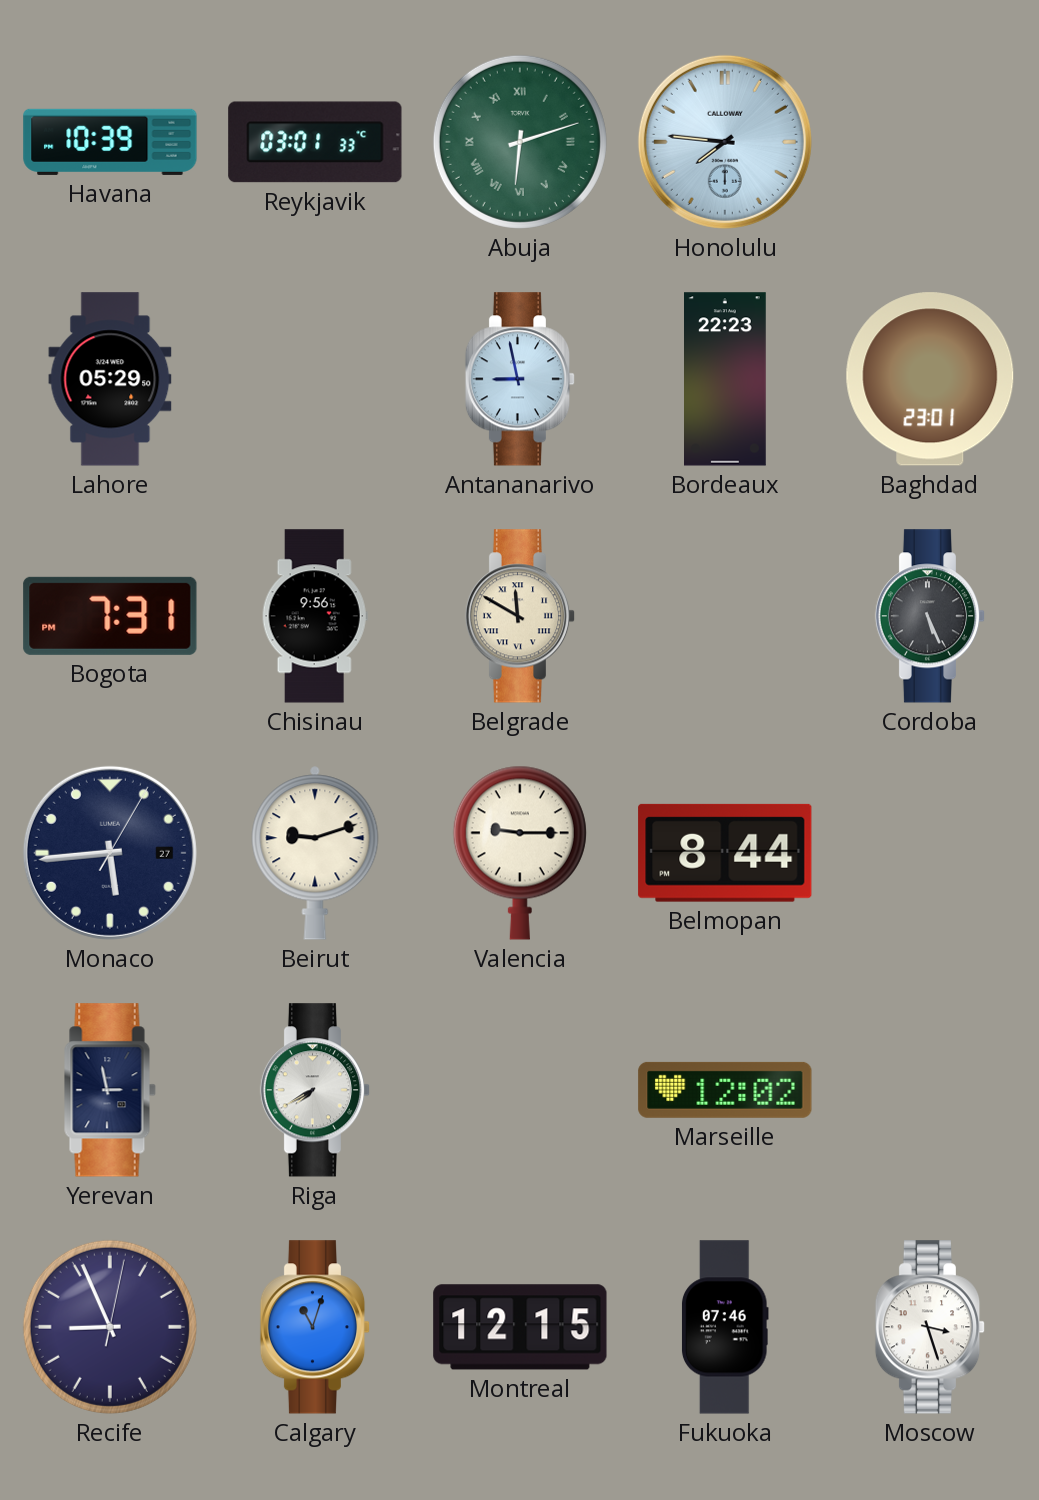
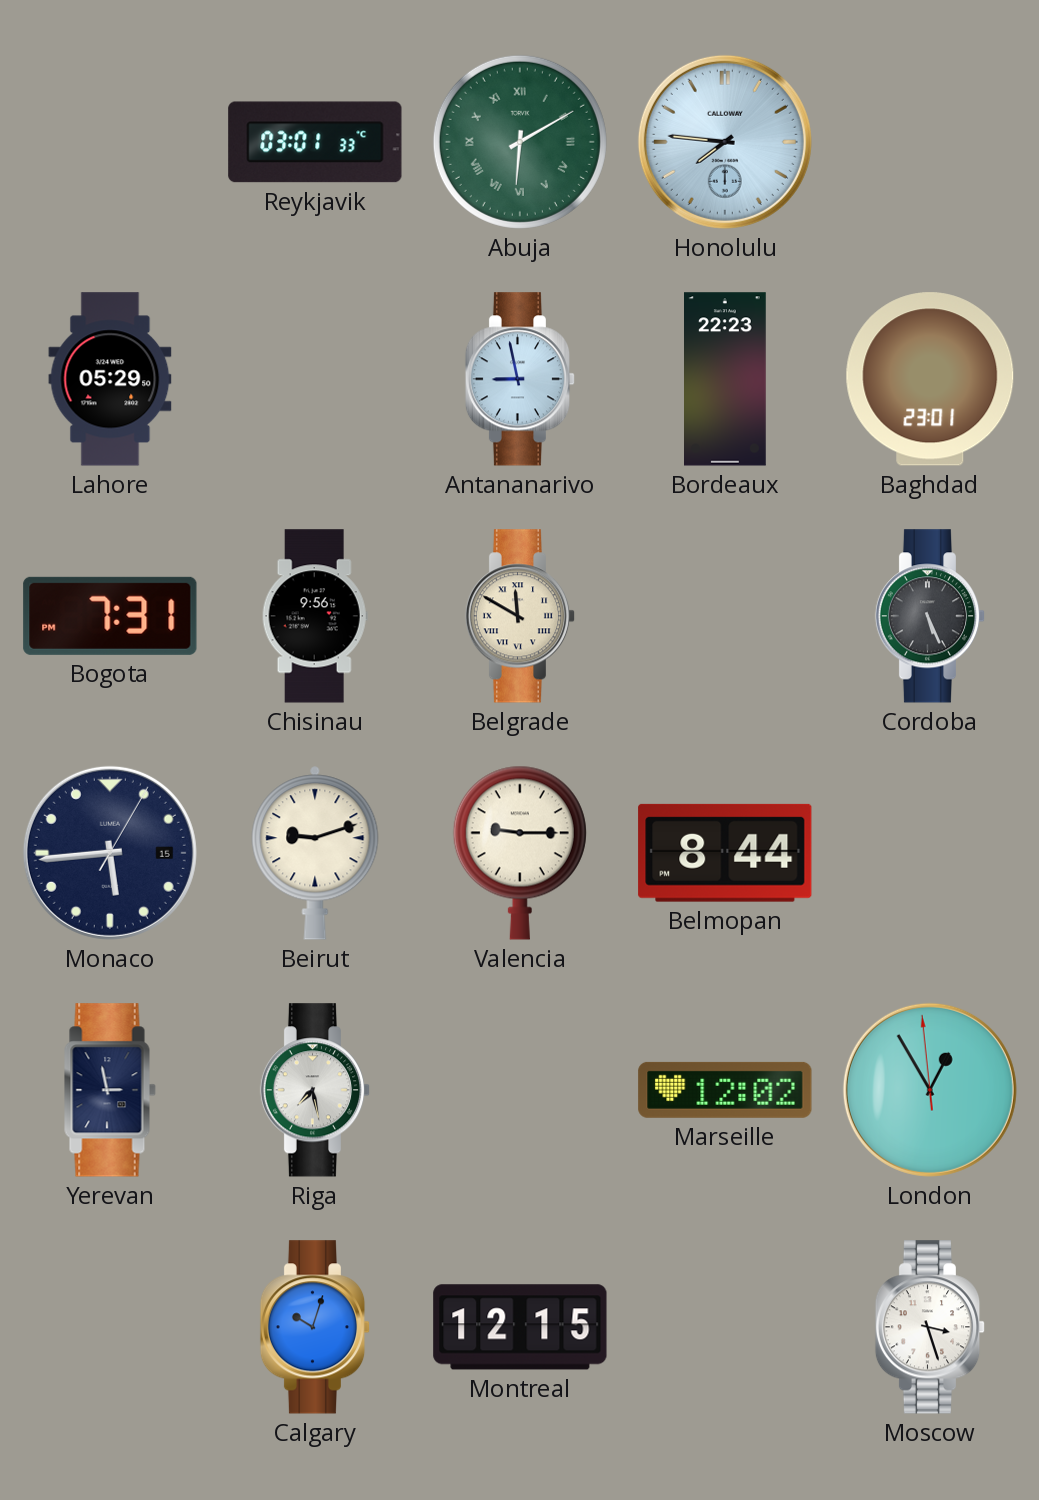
Havana: 10:39 -> none (110, 142)
Abuja: 6:12 -> 6:10 (520, 142)
Monaco date: 27 -> 15 (110, 853)
Riga: 7:40 -> 7:28 (315, 1090)
London: none -> 12:54 (930, 1090)
Recife: 8:56 -> none (110, 1327)
Calgary: 11:03 -> 10:03 (315, 1327)
Fukuoka: 07:46 -> none (726, 1327)
